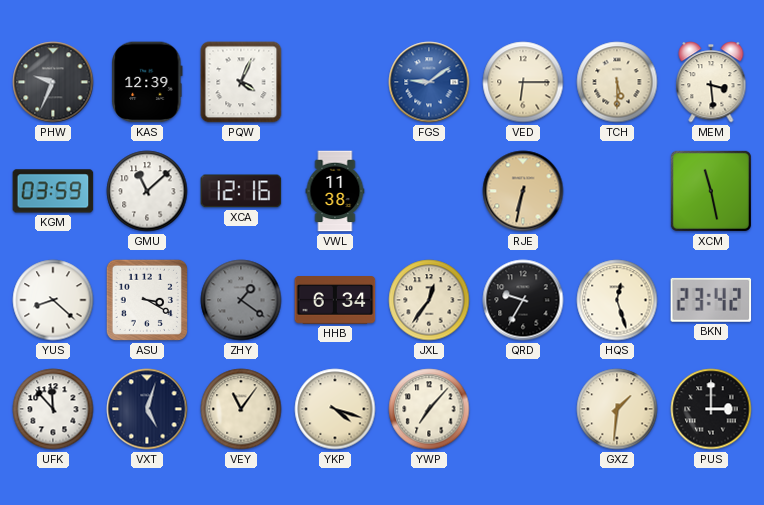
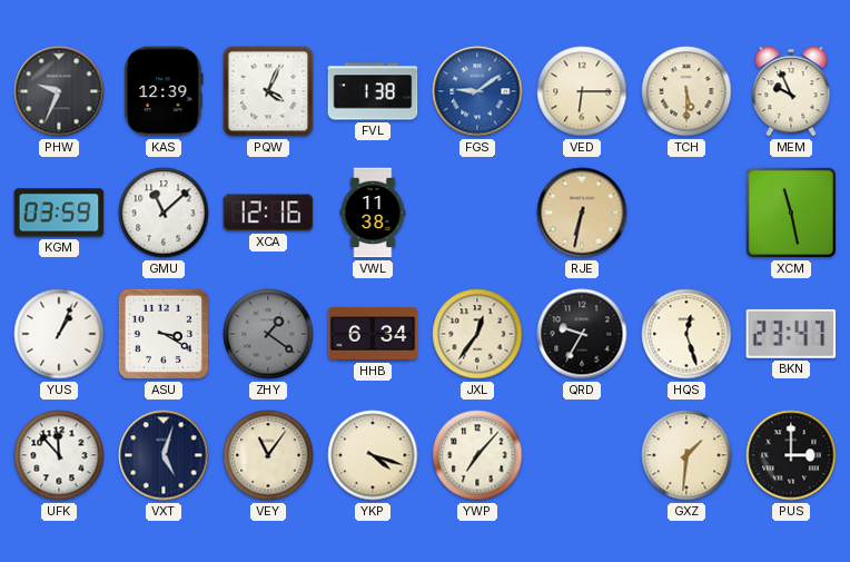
FVL: none -> 1:38 (373, 91)
MEM: 3:29 -> 9:56 (791, 91)
YUS: 8:22 -> 1:04 (59, 334)
BKN: 23:42 -> 23:47 (791, 334)
